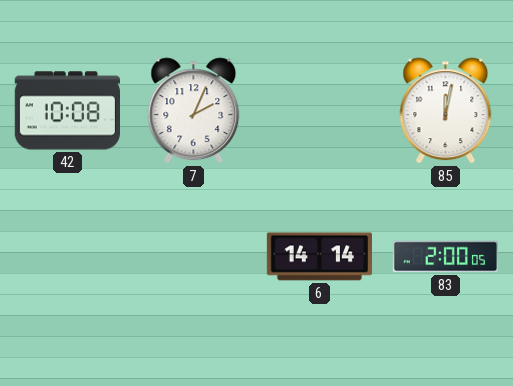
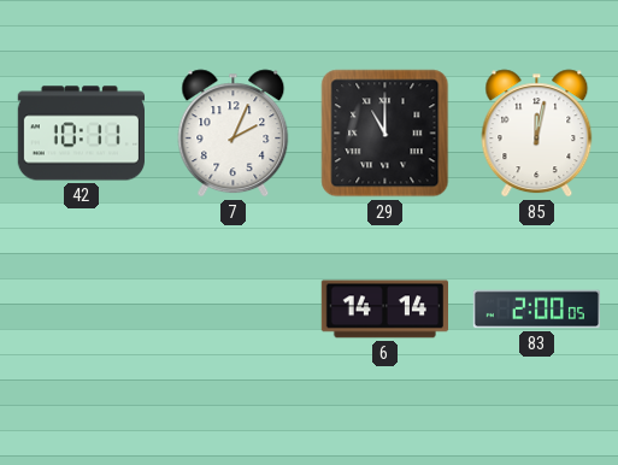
42: 10:08 -> 10:11 (81, 134)
29: none -> 11:00 (385, 134)
